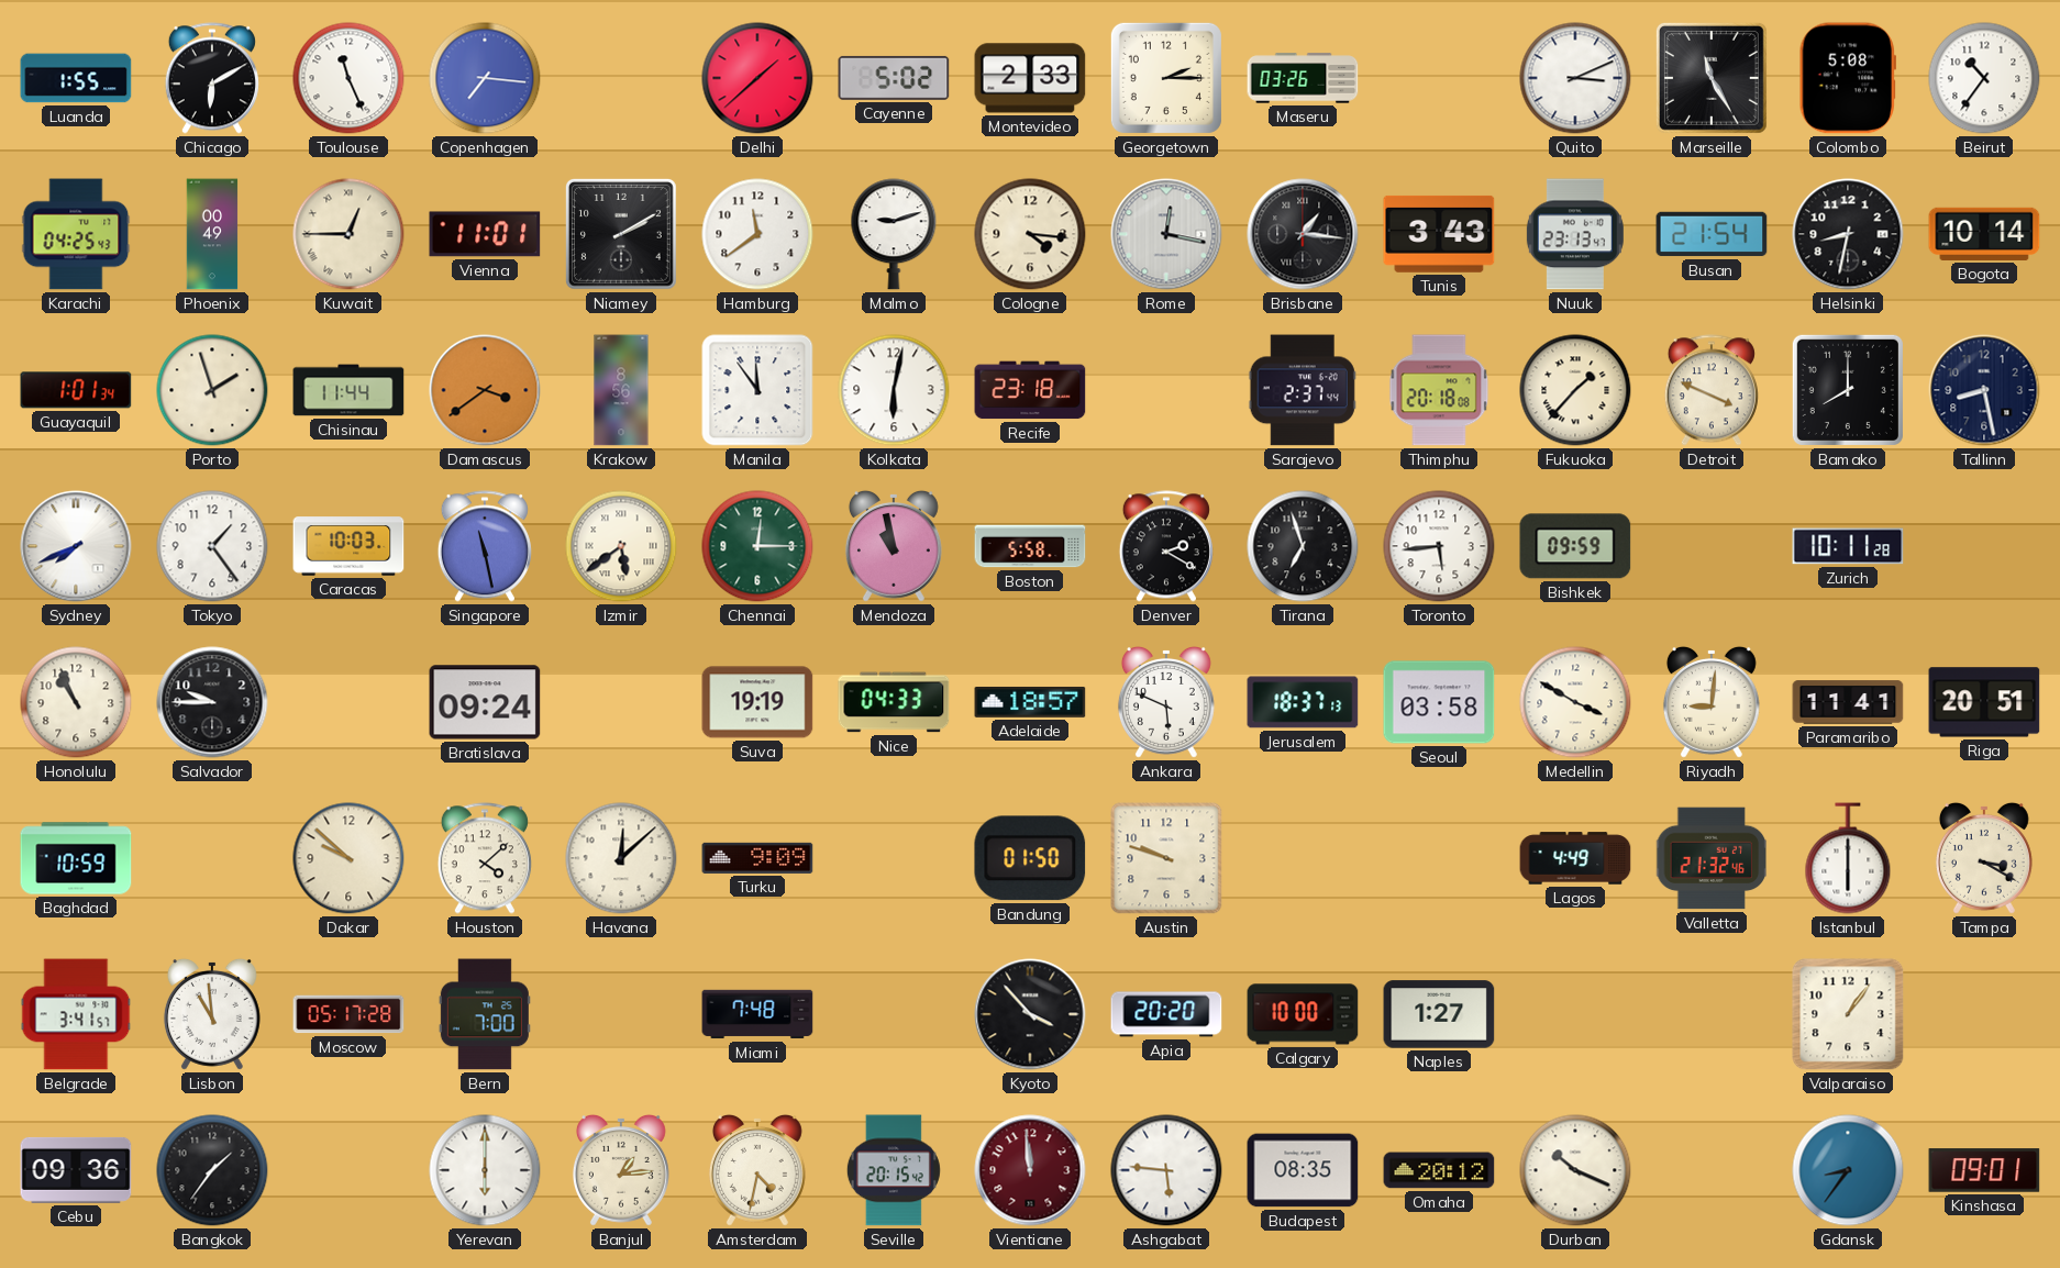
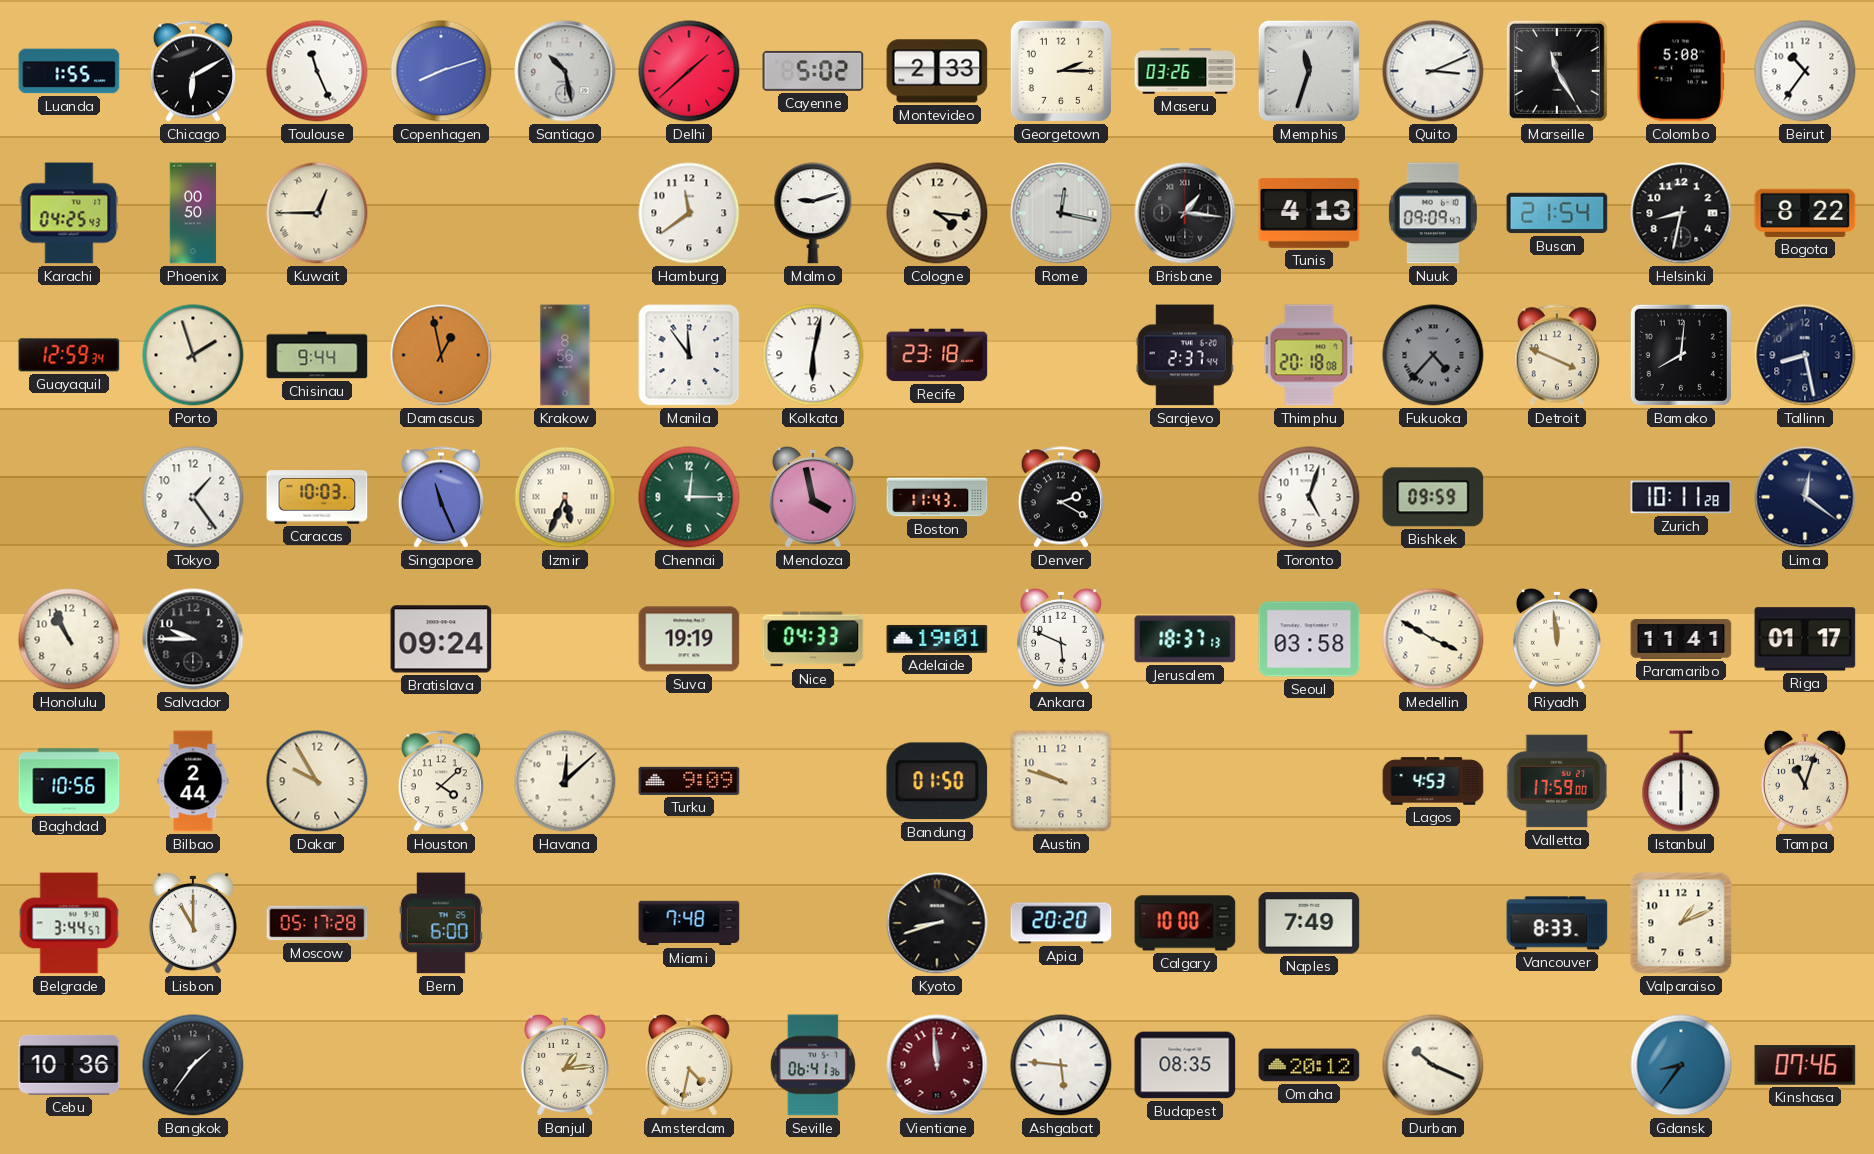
Copenhagen: 7:16 -> 8:12 (441, 71)
Santiago: none -> 10:28 (565, 71)
Memphis: none -> 11:33 (1309, 71)
Phoenix: 00:49 -> 00:50 (193, 213)
Vienna: 11:01 -> none (485, 234)
Niamey: 2:10 -> none (621, 234)
Tunis: 3:43 -> 4:13 (1309, 213)
Nuuk: 23:13 -> 09:09 (1433, 213)
Bogota: 10:14 -> 8:22 (1805, 213)
Guayaquil: 1:01 -> 12:59 (69, 355)
Chisinau: 11:44 -> 9:44 (317, 355)
Damascus: 3:39 -> 12:58 (441, 355)
Fukuoka: 1:37 -> 4:37 (1433, 355)
Fukuoka dial: cream -> grey (1433, 355)
Bamako: 8:00 -> 8:01 (1681, 355)
Sydney: 7:41 -> none (76, 546)
Singapore: 11:28 -> 11:26 (441, 497)
Izmir: 5:39 -> 5:34 (565, 497)
Mendoza: 10:58 -> 3:58 (813, 497)
Boston: 5:58 -> 11:43 (937, 497)
Tirana: 6:57 -> none (1303, 546)
Toronto: 5:44 -> 5:03 (1309, 497)
Lima: none -> 12:21 (1805, 497)
Adelaide: 18:57 -> 19:01 (937, 639)
Riyadh: 9:01 -> 11:59 (1557, 639)
Riga: 20:51 -> 01:17 (1805, 639)
Baghdad: 10:59 -> 10:56 (69, 781)
Bilbao: none -> 2:44 (193, 781)
Dakar: 9:52 -> 9:55 (317, 781)
Lagos: 4:49 -> 4:53 (1433, 781)
Valletta: 21:32 -> 17:59 (1558, 781)
Tampa: 3:20 -> 11:03 (1805, 781)
Belgrade: 3:41 -> 3:44 (69, 923)
Lisbon: 10:59 -> 11:00 (193, 923)
Bern: 7:00 -> 6:00 (441, 923)
Kyoto: 3:53 -> 8:42 (937, 923)
Naples: 1:27 -> 7:49 (1309, 923)
Vancouver: none -> 8:33 (1557, 923)
Valparaiso: 1:06 -> 1:11 (1681, 923)
Cebu: 09:36 -> 10:36 (69, 1065)
Yerevan: 6:00 -> none (485, 1170)
Seville: 20:15 -> 06:41 (813, 1065)
Kinshasa: 09:01 -> 07:46 (1805, 1065)
